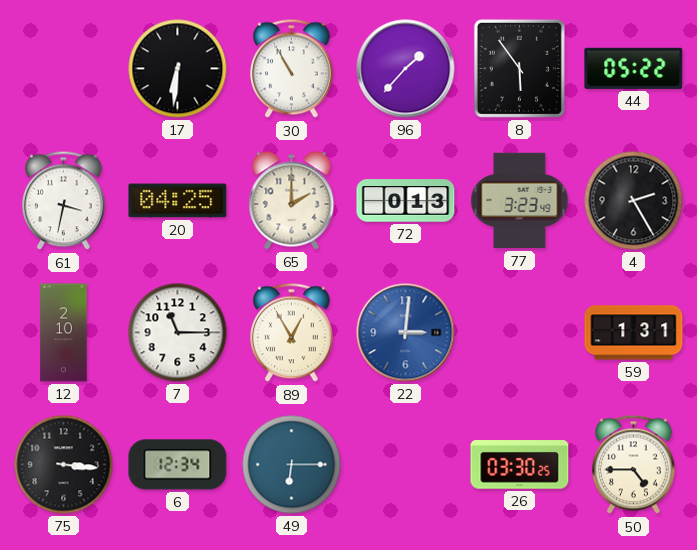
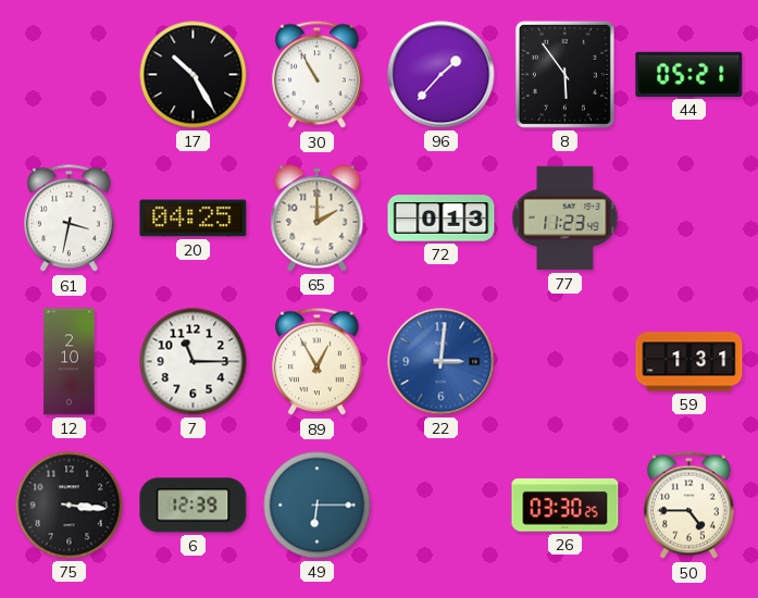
17: 6:31 -> 10:25 (194, 75)
44: 05:22 -> 05:21 (689, 74)
77: 3:23 -> 11:23 (566, 219)
4: 2:25 -> none (634, 201)
6: 12:34 -> 12:39 (194, 506)
